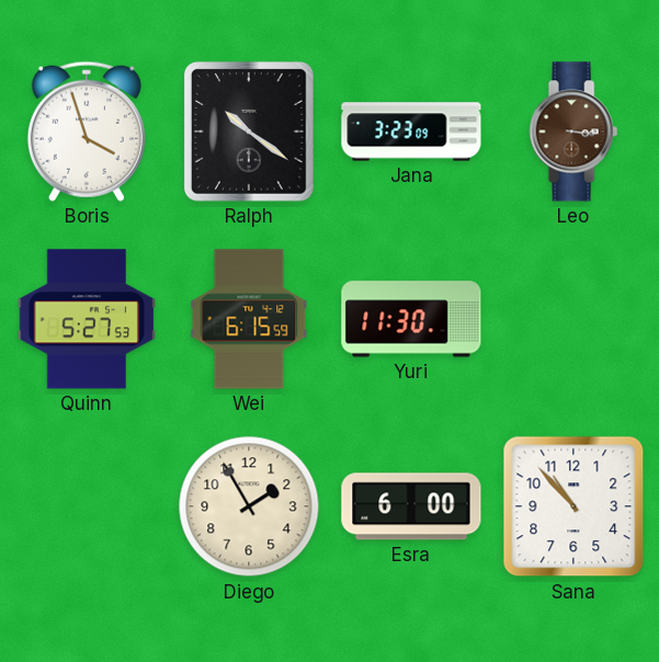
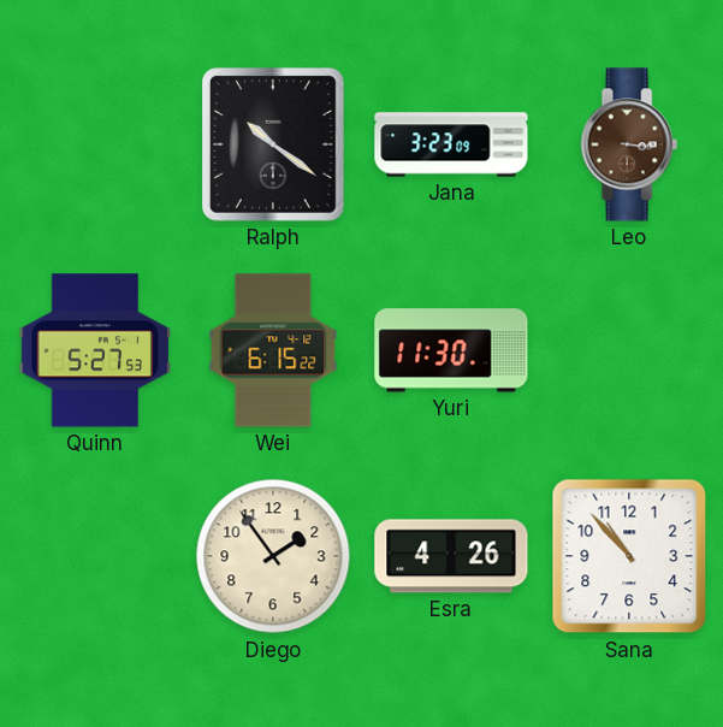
Boris: 3:57 -> none (87, 132)
Wei: 6:15:59 -> 6:15:22 (273, 350)
Diego: 1:55 -> 1:54 (273, 556)
Esra: 6:00 -> 4:26 (451, 556)
